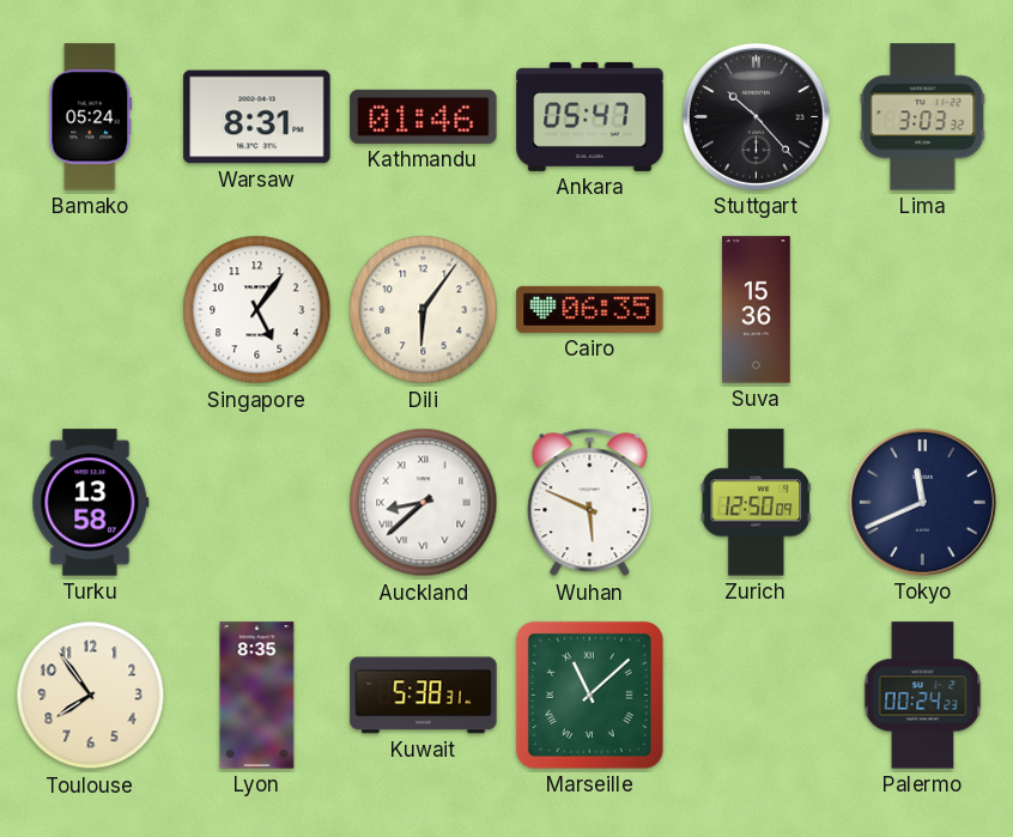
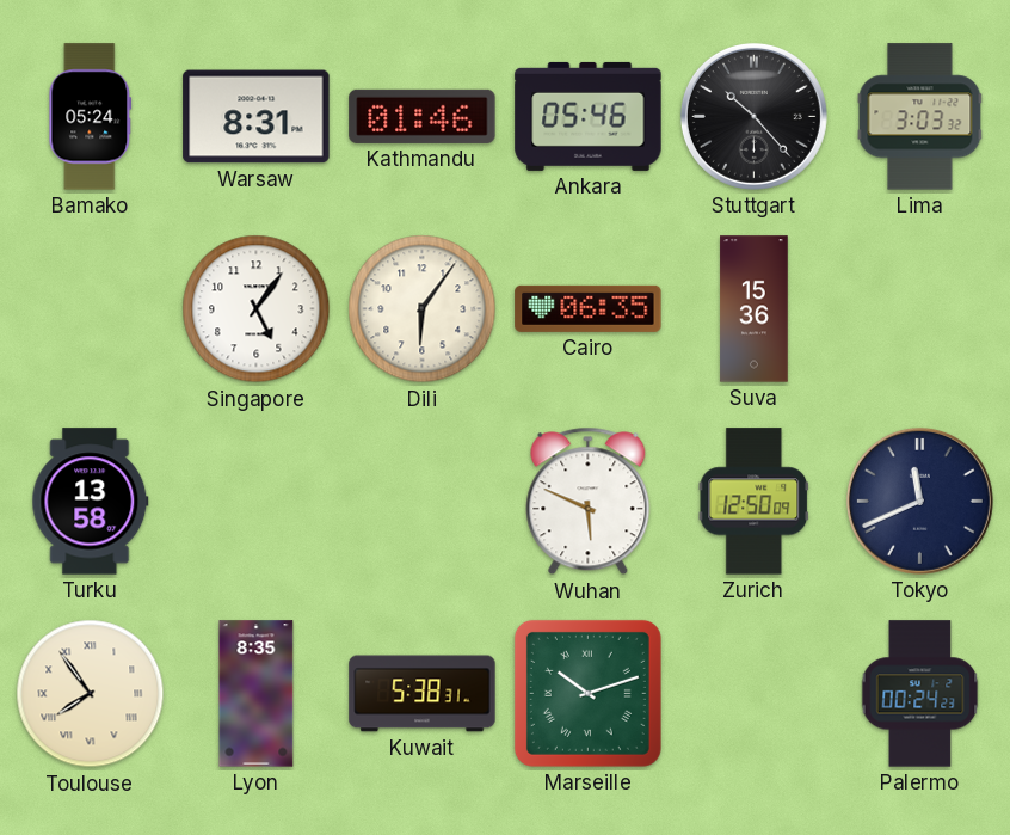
Ankara: 05:47 -> 05:46 (589, 116)
Auckland: 8:38 -> none (424, 503)
Toulouse numerals: Arabic -> Roman (91, 694)
Marseille: 11:08 -> 10:12 (587, 693)
